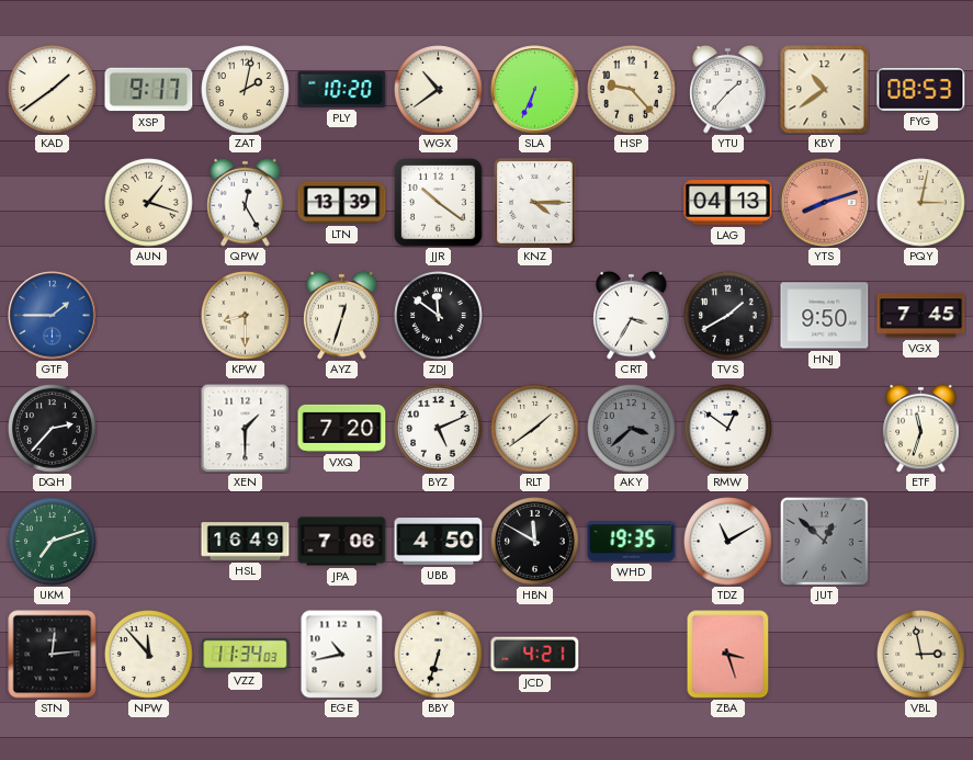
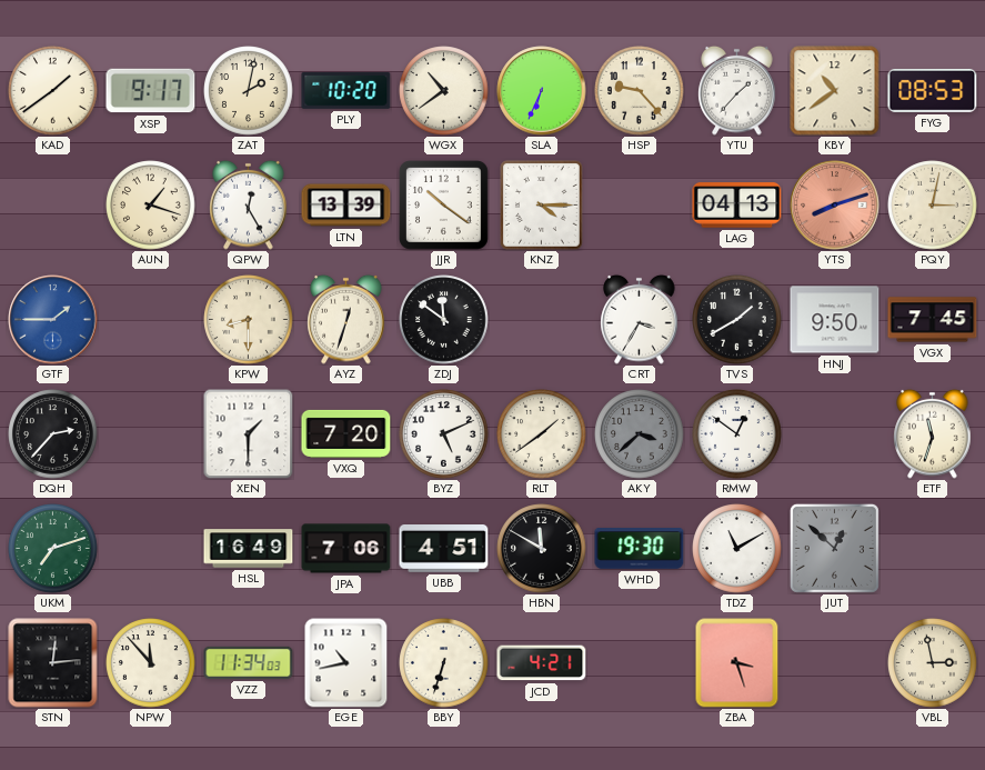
UBB: 4:50 -> 4:51 (444, 549)
WHD: 19:35 -> 19:30 (640, 549)
